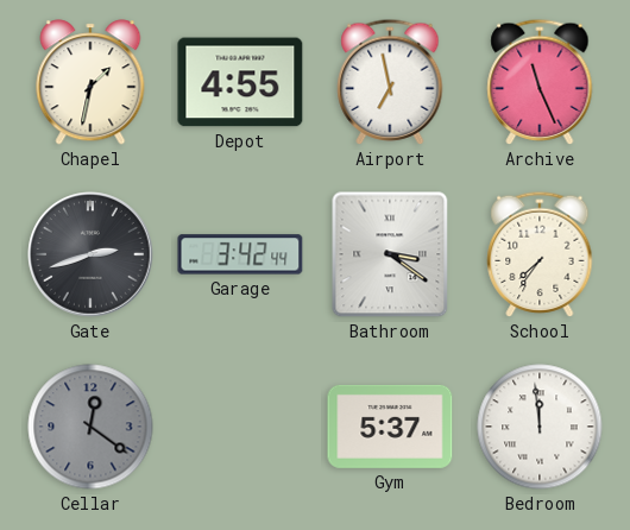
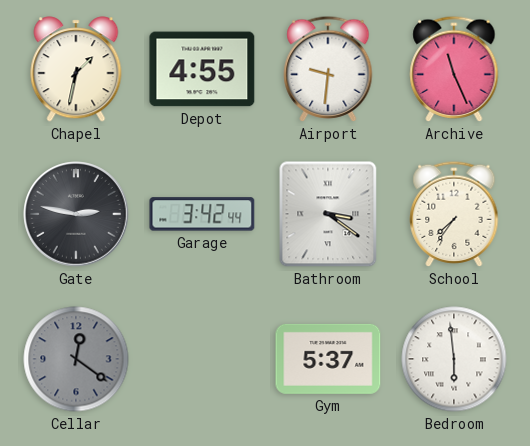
Airport: 6:58 -> 9:31 (328, 69)
Gate: 2:42 -> 2:47 (76, 214)
Bedroom: 11:59 -> 5:59 (454, 359)
